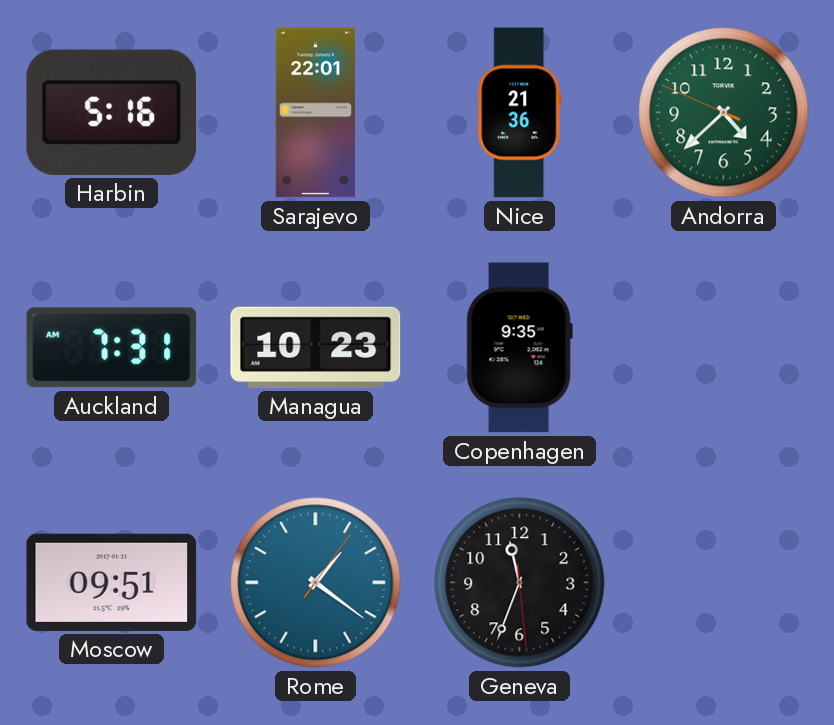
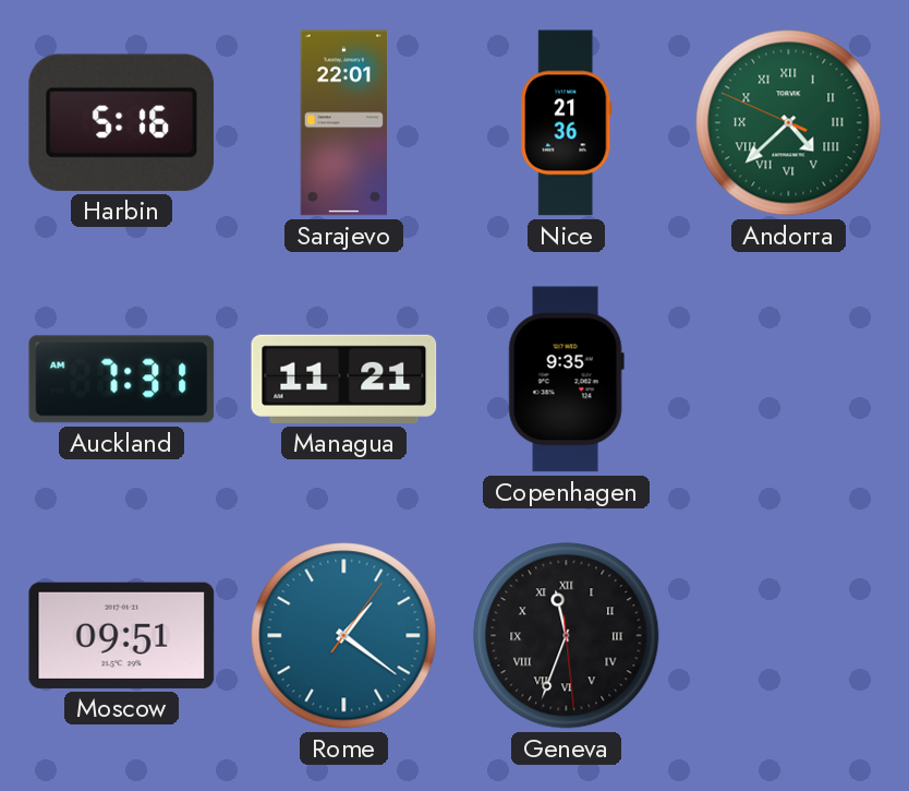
Andorra numerals: Arabic -> Roman (789, 123)
Managua: 10:23 -> 11:21 (344, 379)
Geneva numerals: Arabic -> Roman (567, 636)
